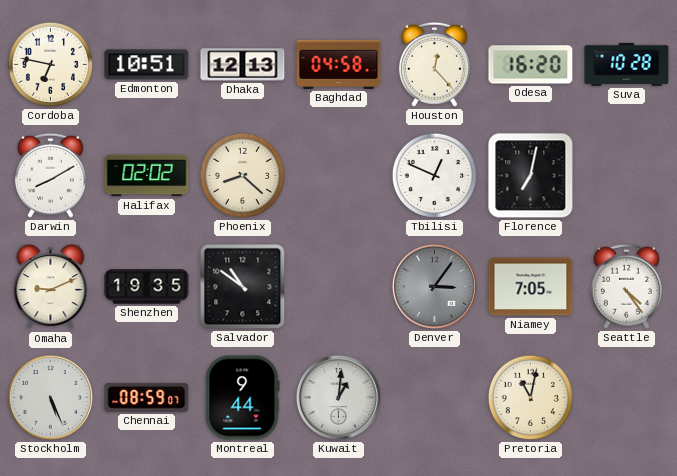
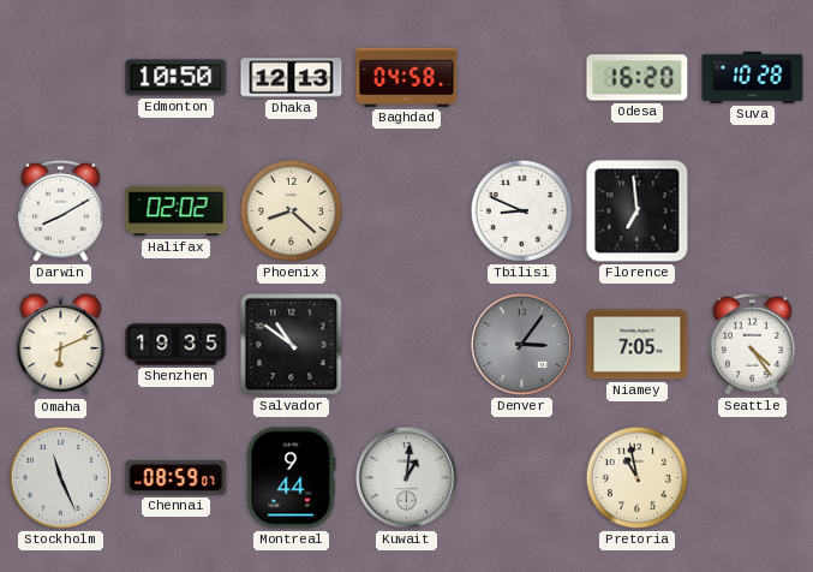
Cordoba: 6:47 -> none (50, 64)
Edmonton: 10:51 -> 10:50 (177, 78)
Houston: 12:23 -> none (434, 64)
Tbilisi: 12:49 -> 8:49 (521, 210)
Florence: 7:02 -> 6:59 (638, 211)
Omaha: 9:11 -> 6:11 (61, 345)
Stockholm: 5:26 -> 11:26 (60, 477)
Pretoria: 11:02 -> 10:58 (636, 477)
